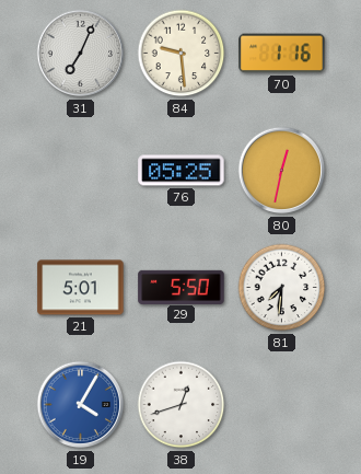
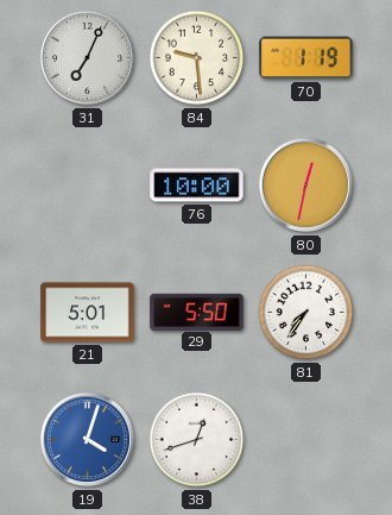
70: 1:16 -> 1:19 (306, 58)
76: 05:25 -> 10:00 (197, 186)
81: 7:31 -> 7:36 (306, 313)
19: 4:05 -> 4:03 (88, 440)
